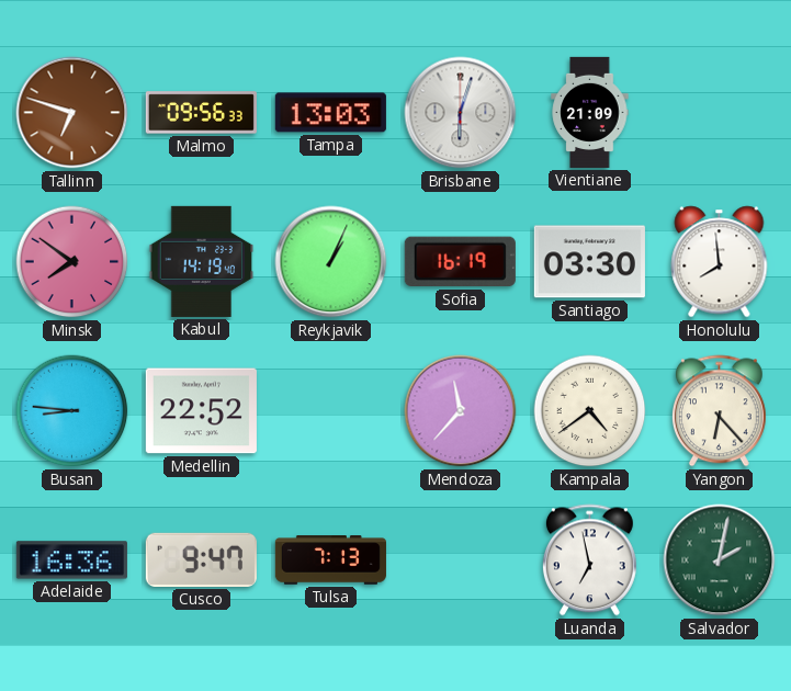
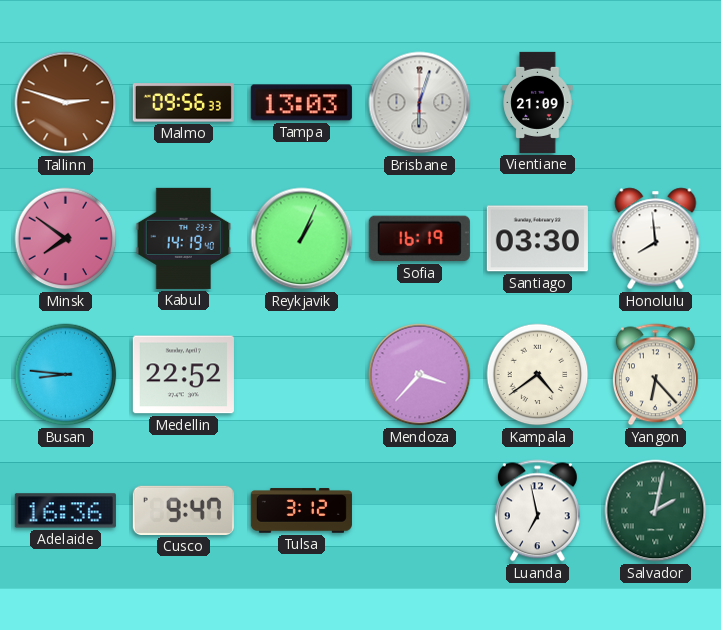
Tallinn: 6:48 -> 2:48 (66, 103)
Mendoza: 11:37 -> 3:37 (420, 375)
Tulsa: 7:13 -> 3:12 (301, 511)
